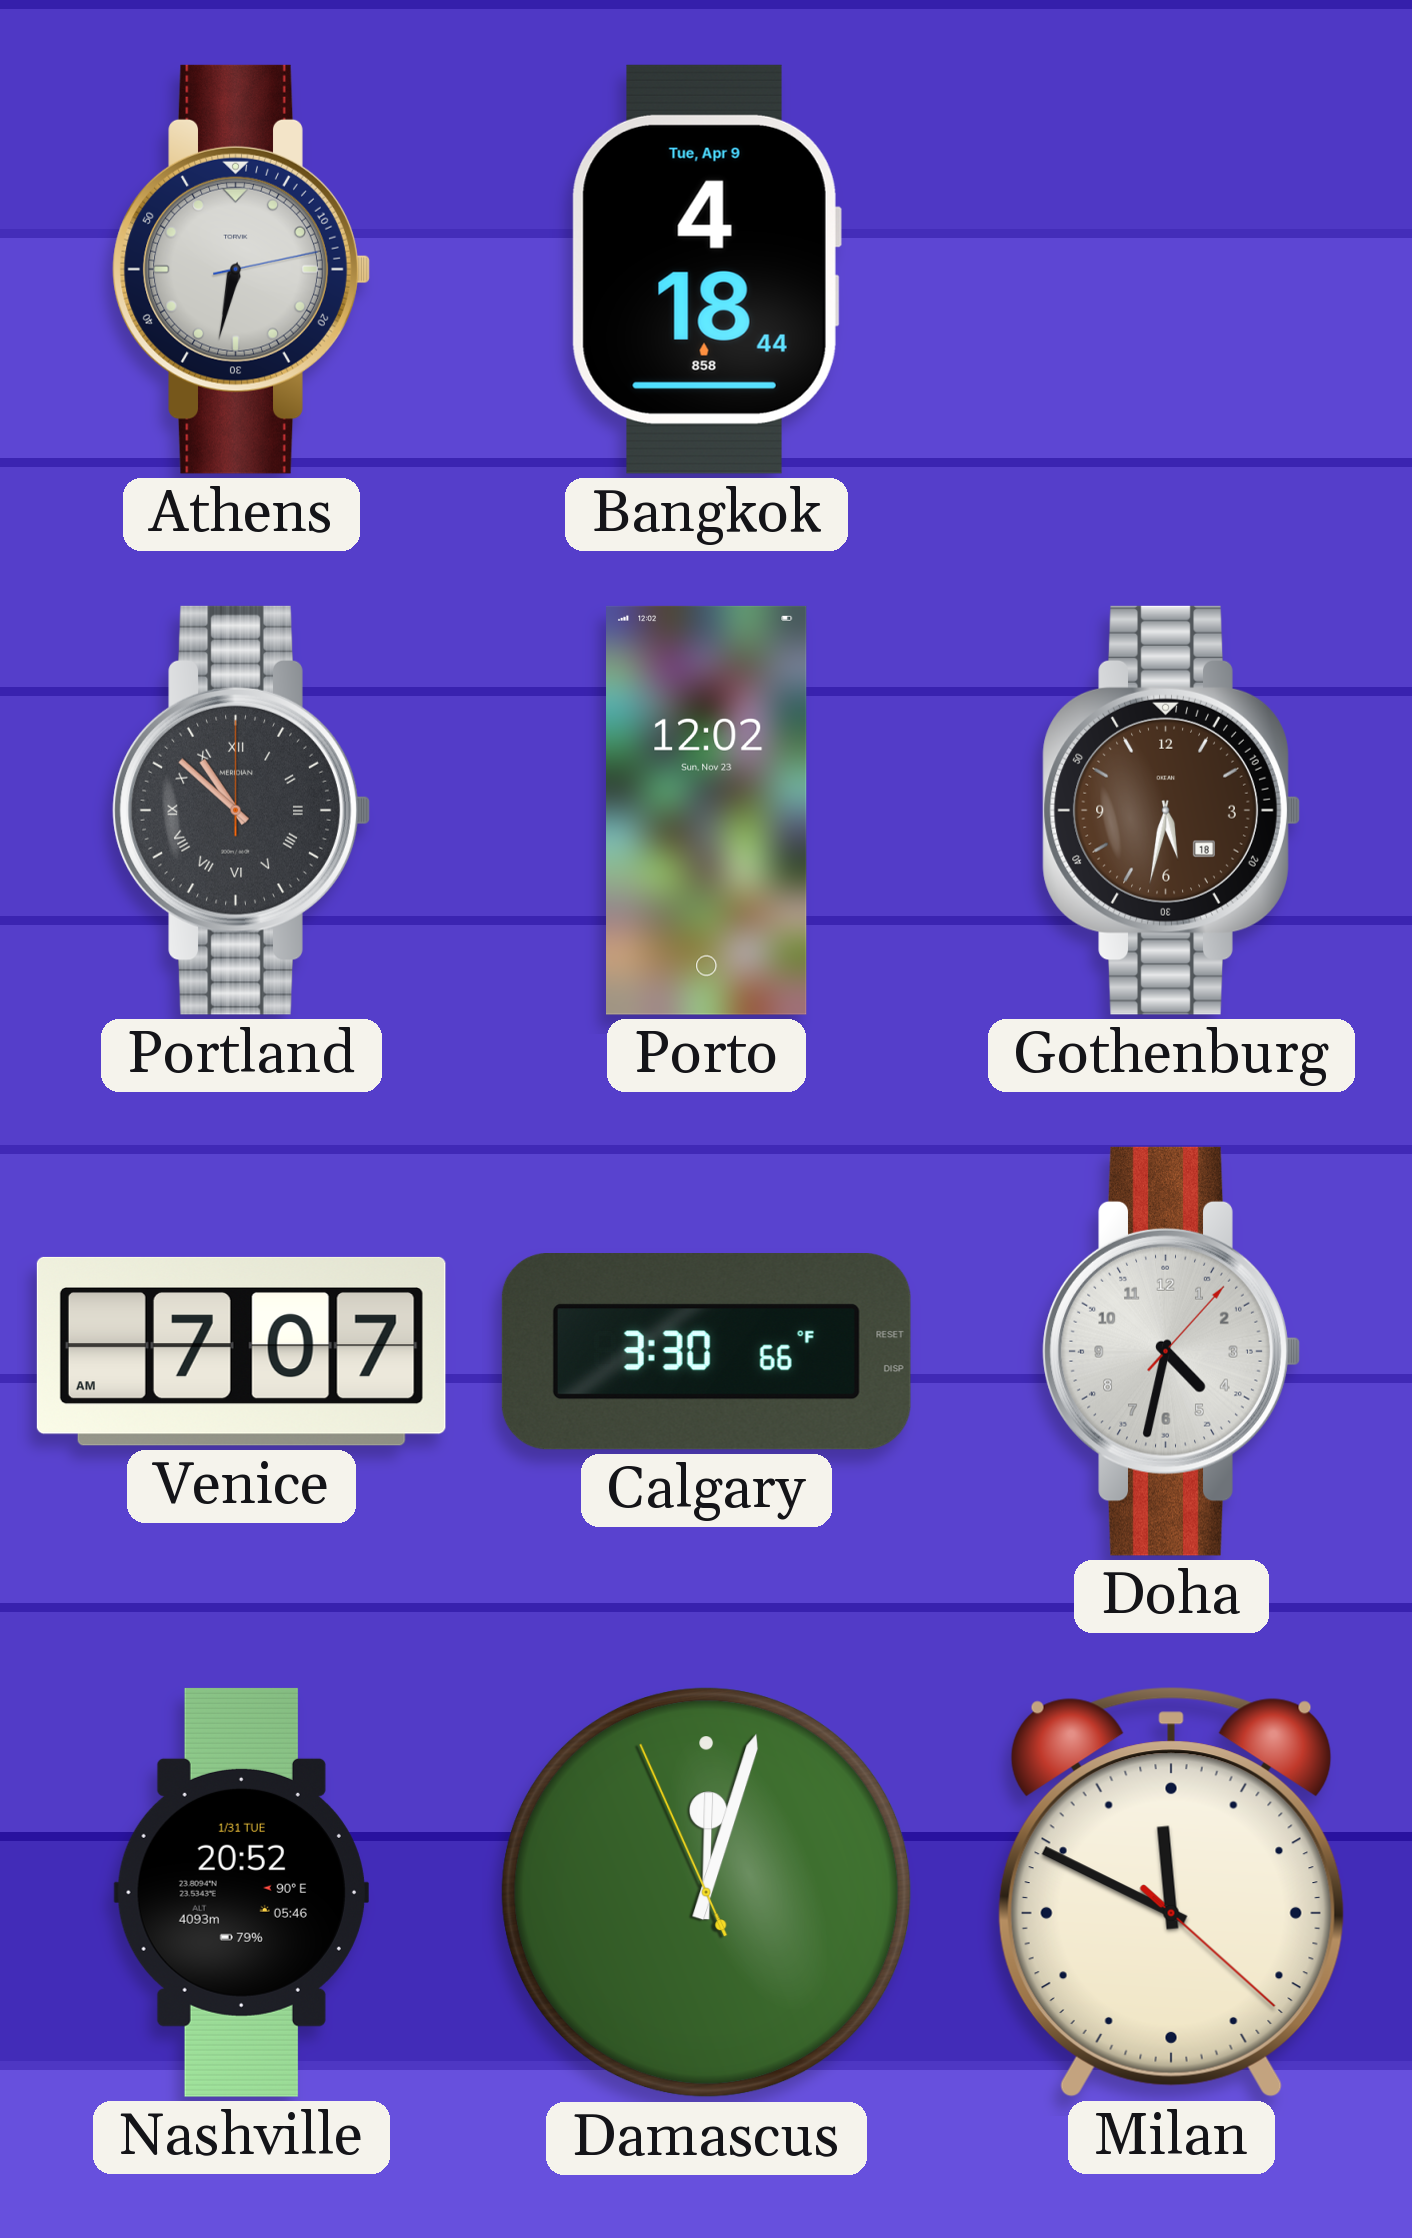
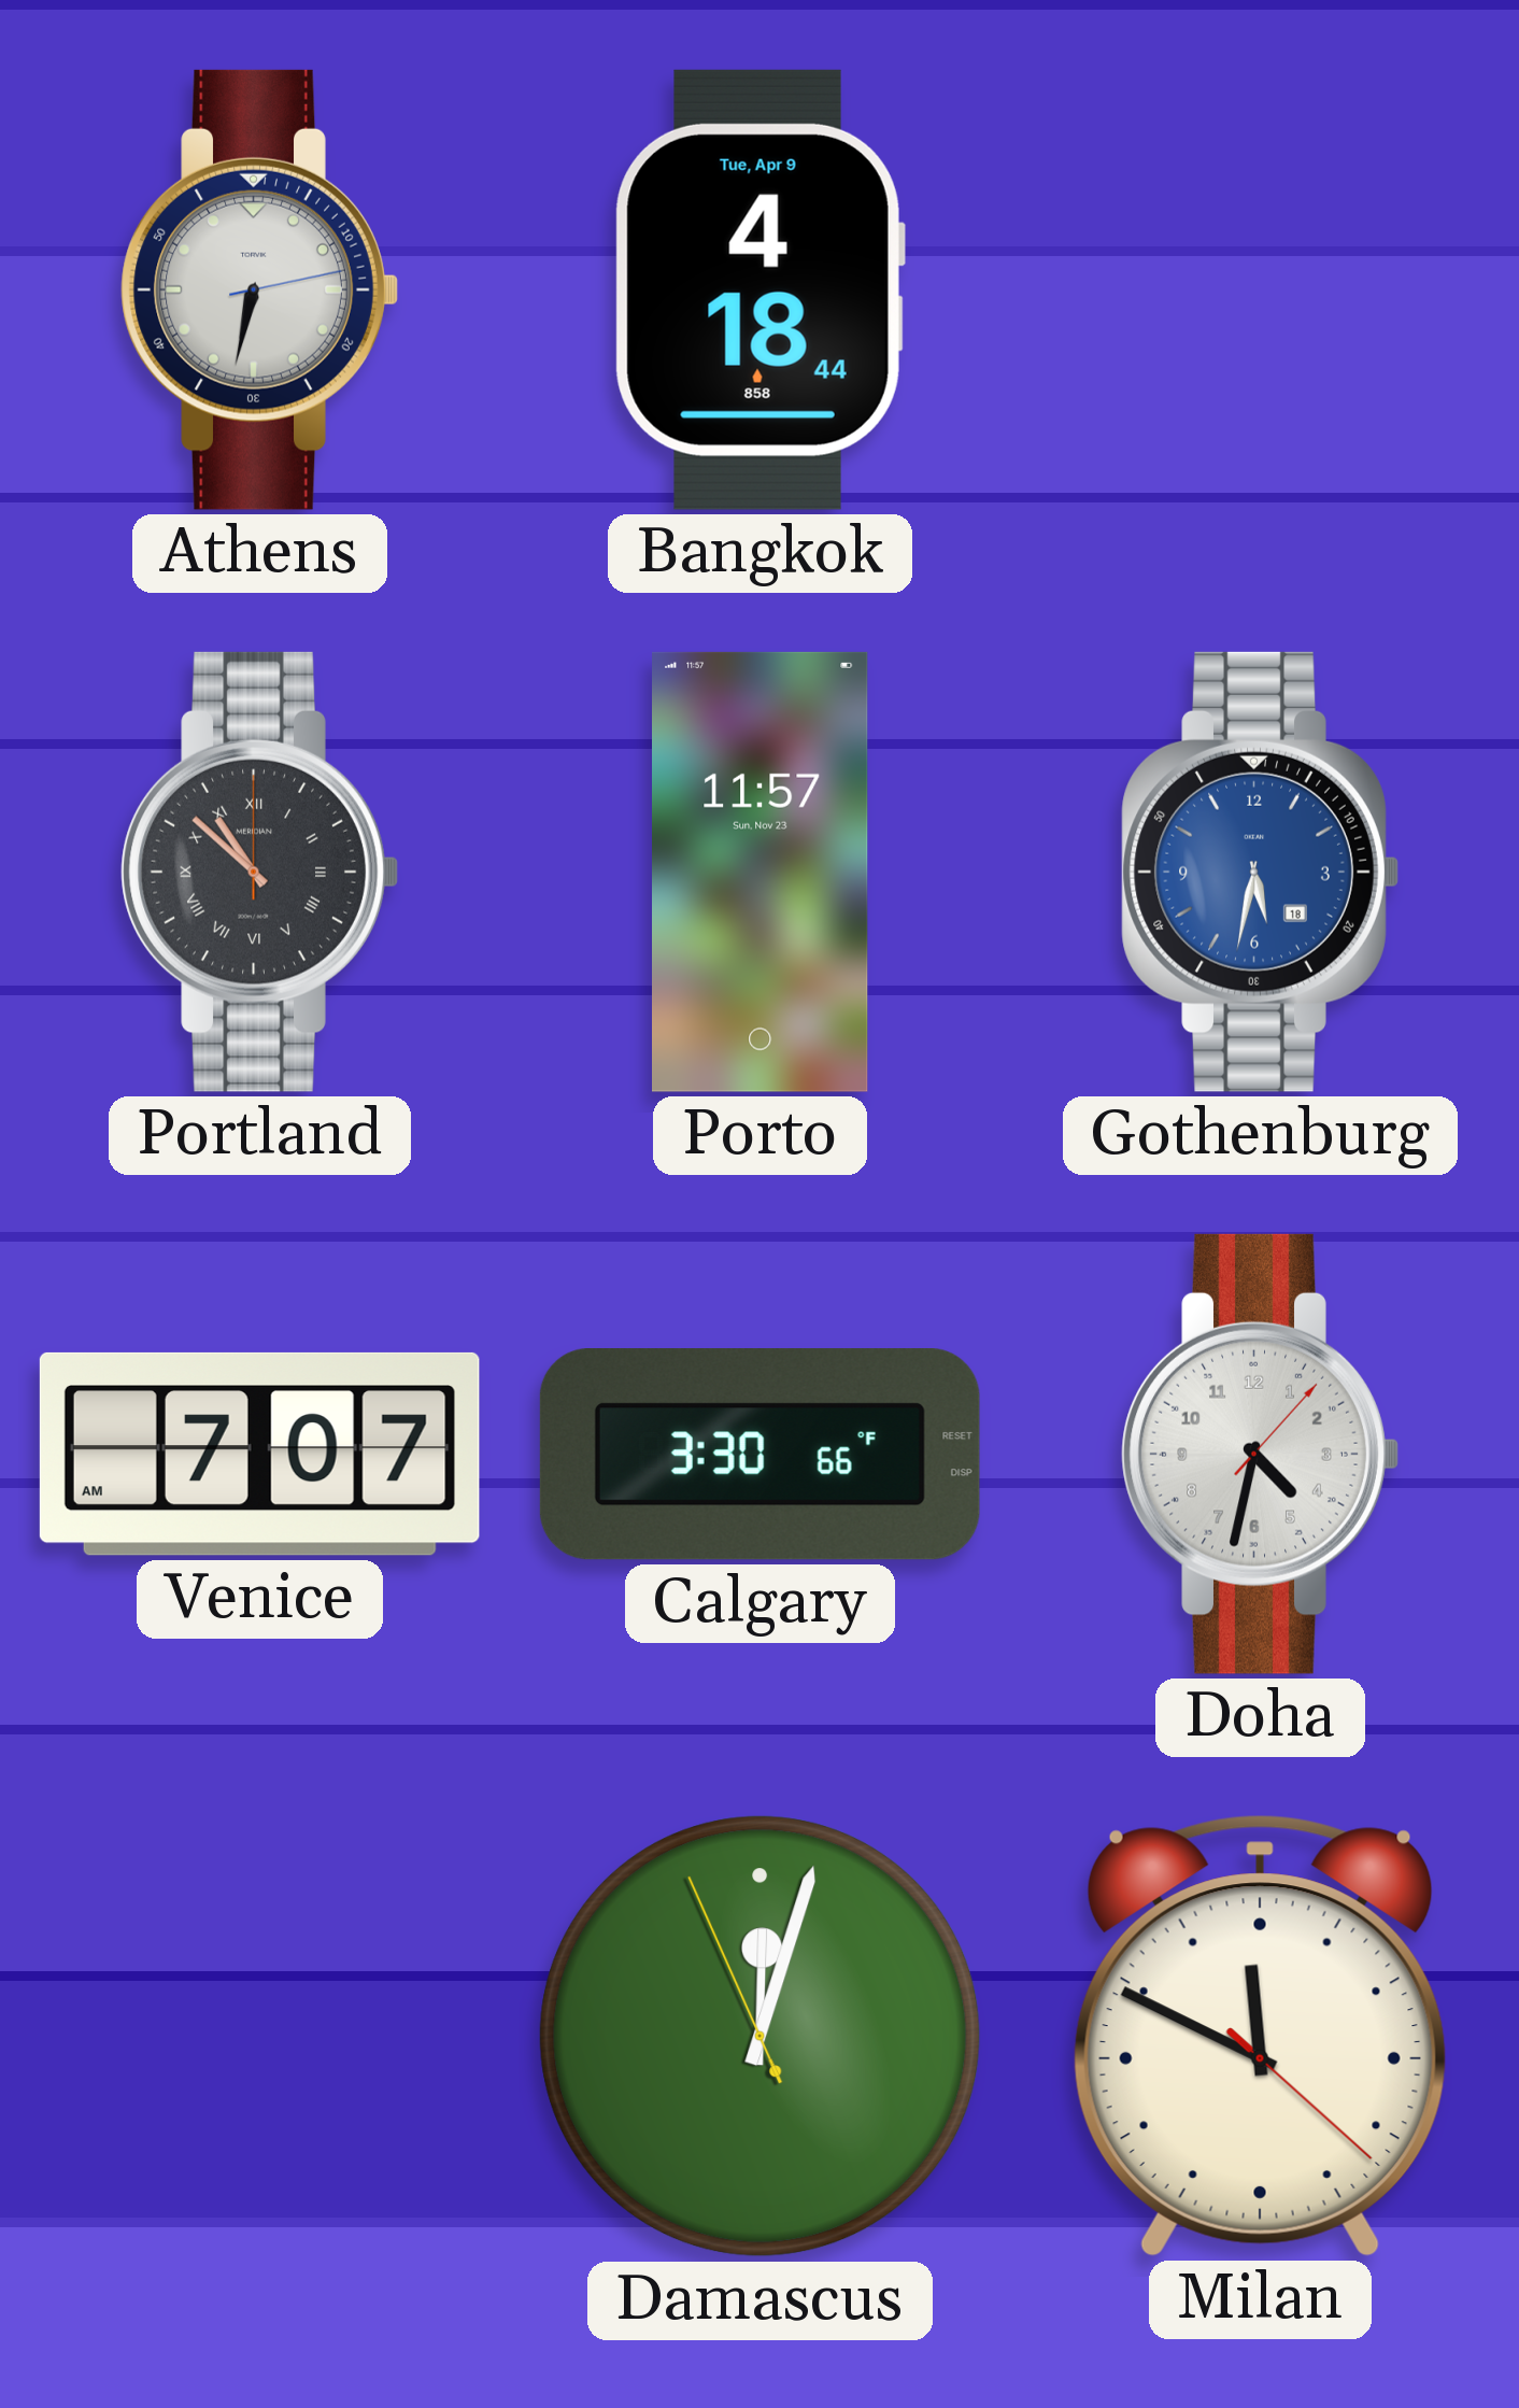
Porto: 12:02 -> 11:57 (761, 872)
Gothenburg dial: brown -> blue (1260, 872)
Nashville: 20:52 -> none (241, 1892)
